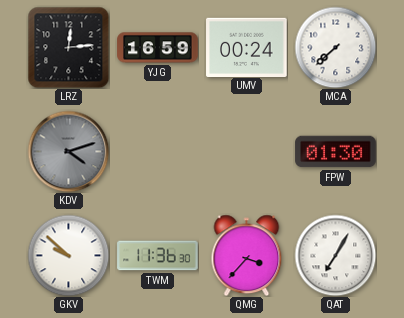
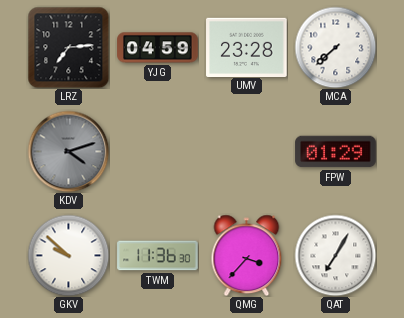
LRZ: 12:14 -> 7:14 (68, 47)
YJG: 16:59 -> 04:59 (158, 48)
UMV: 00:24 -> 23:28 (247, 47)
FPW: 01:30 -> 01:29 (336, 152)
